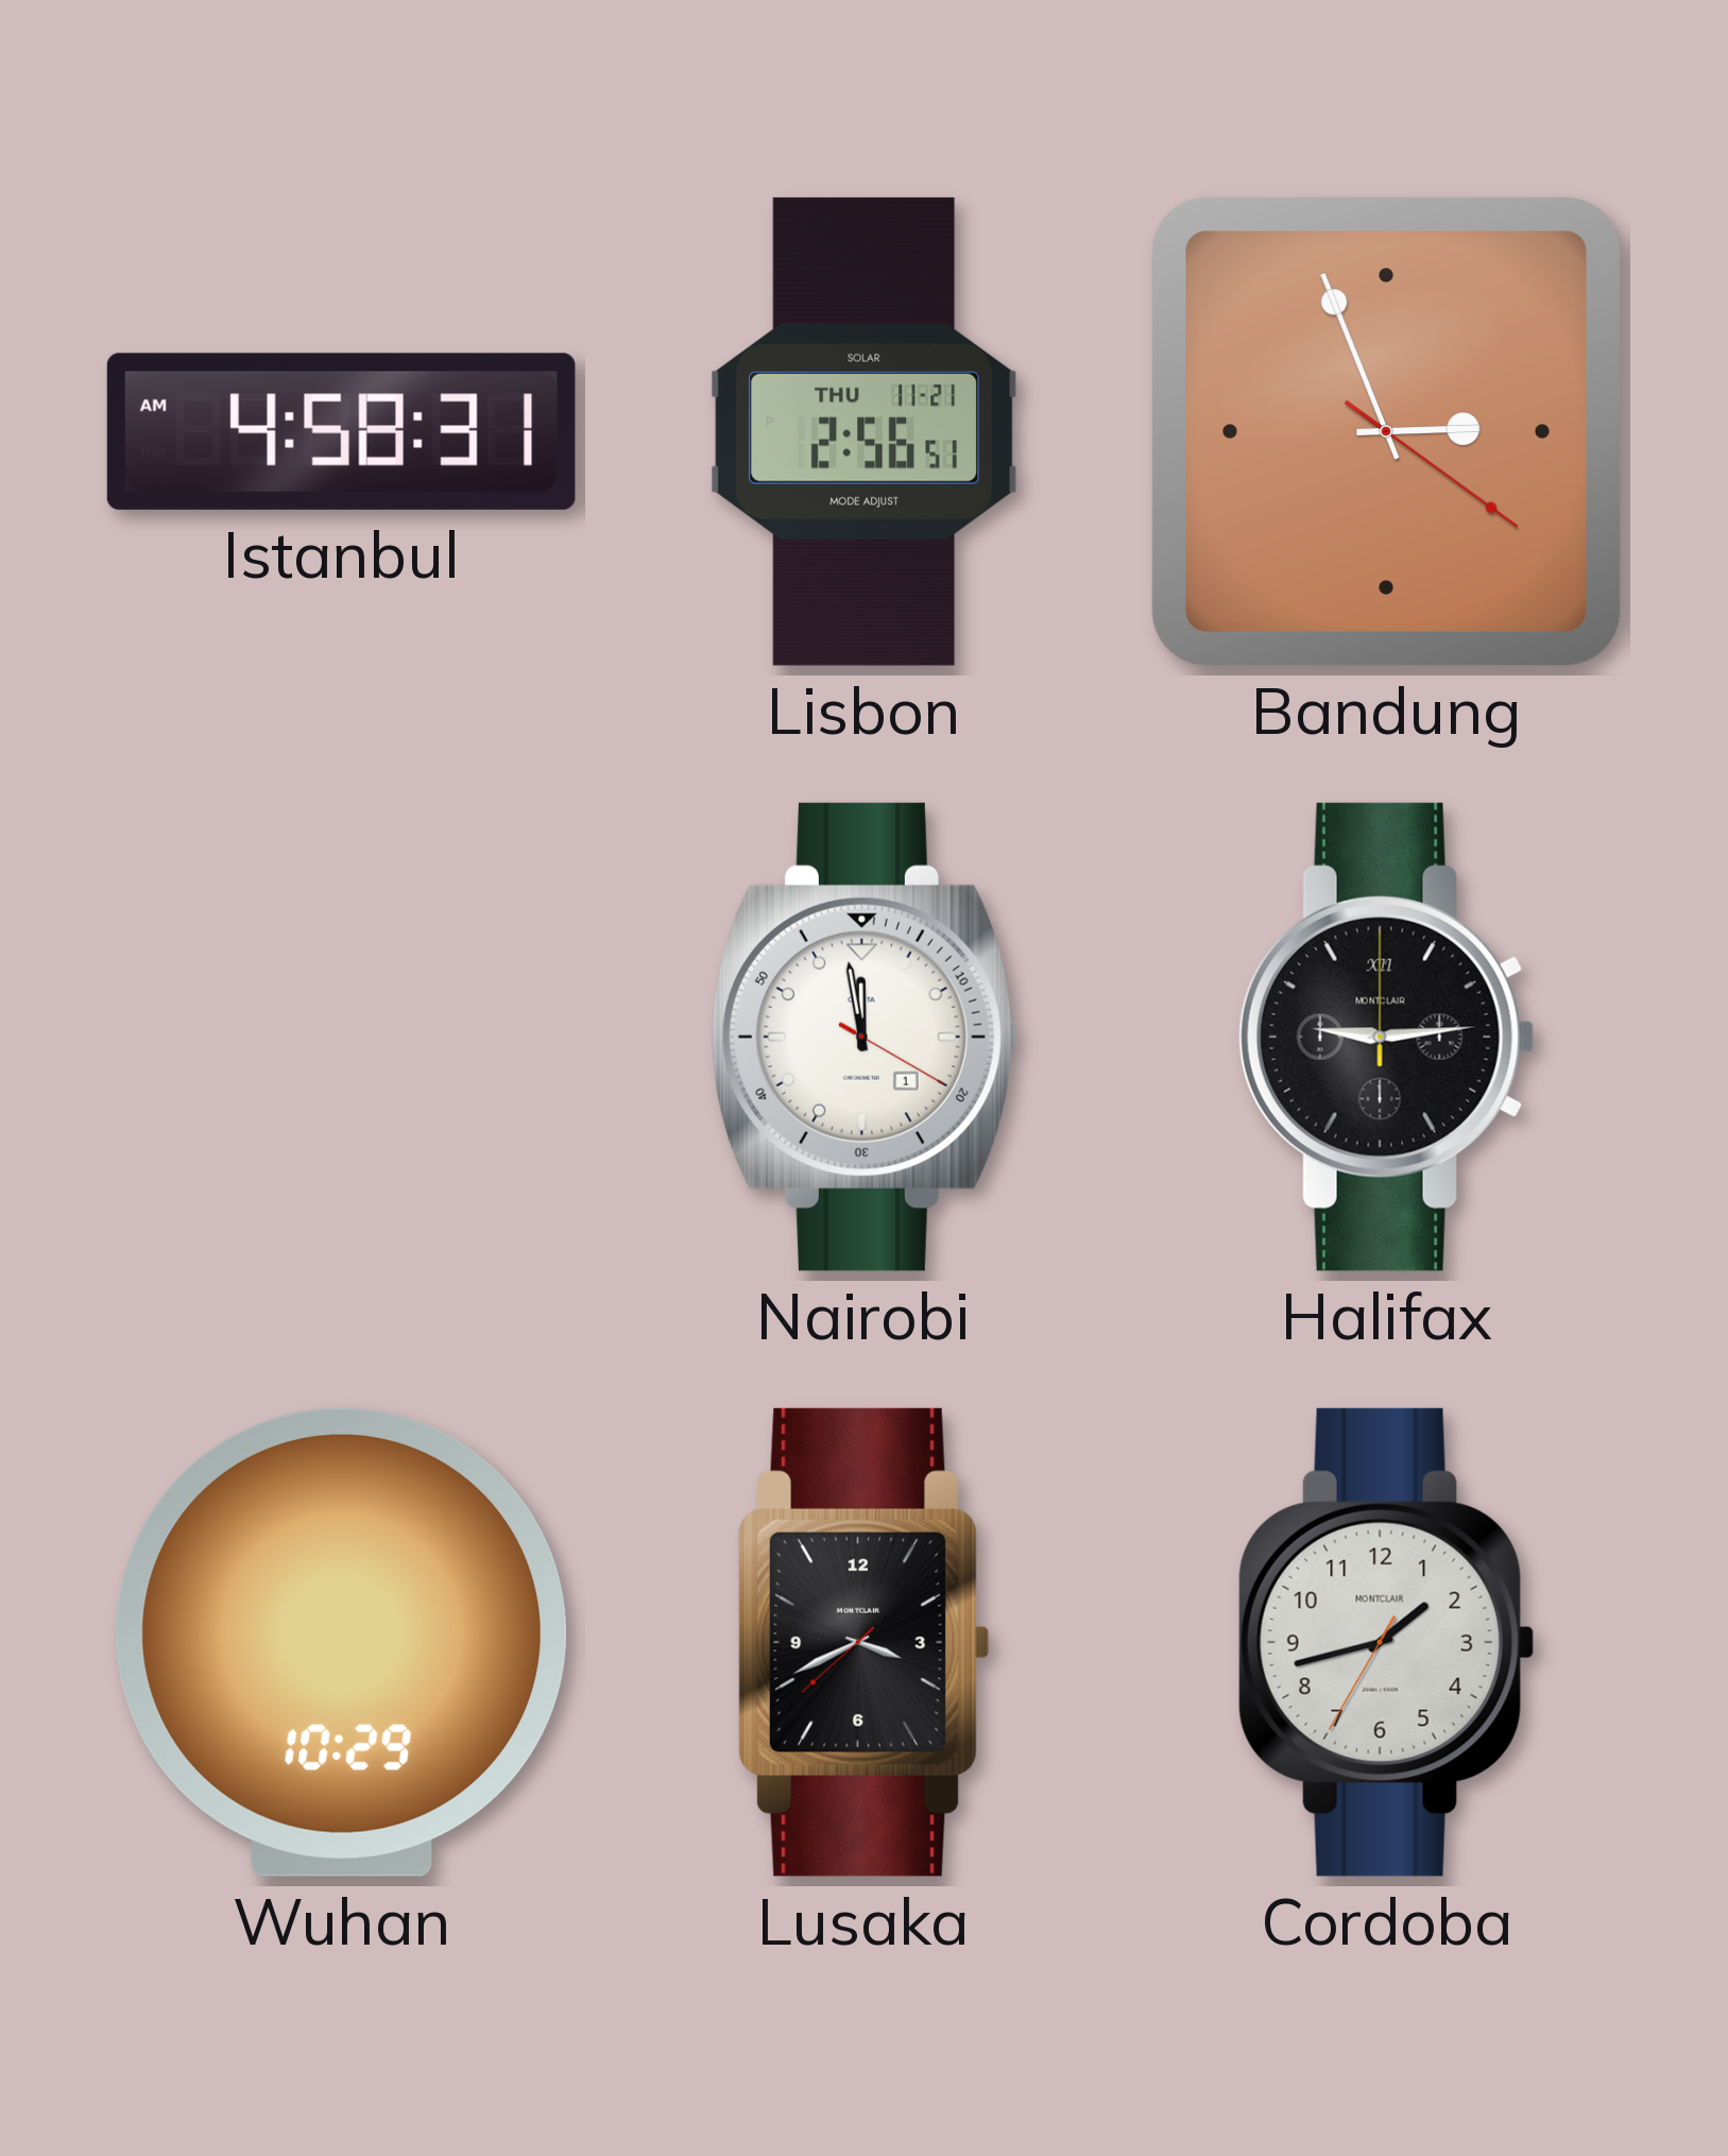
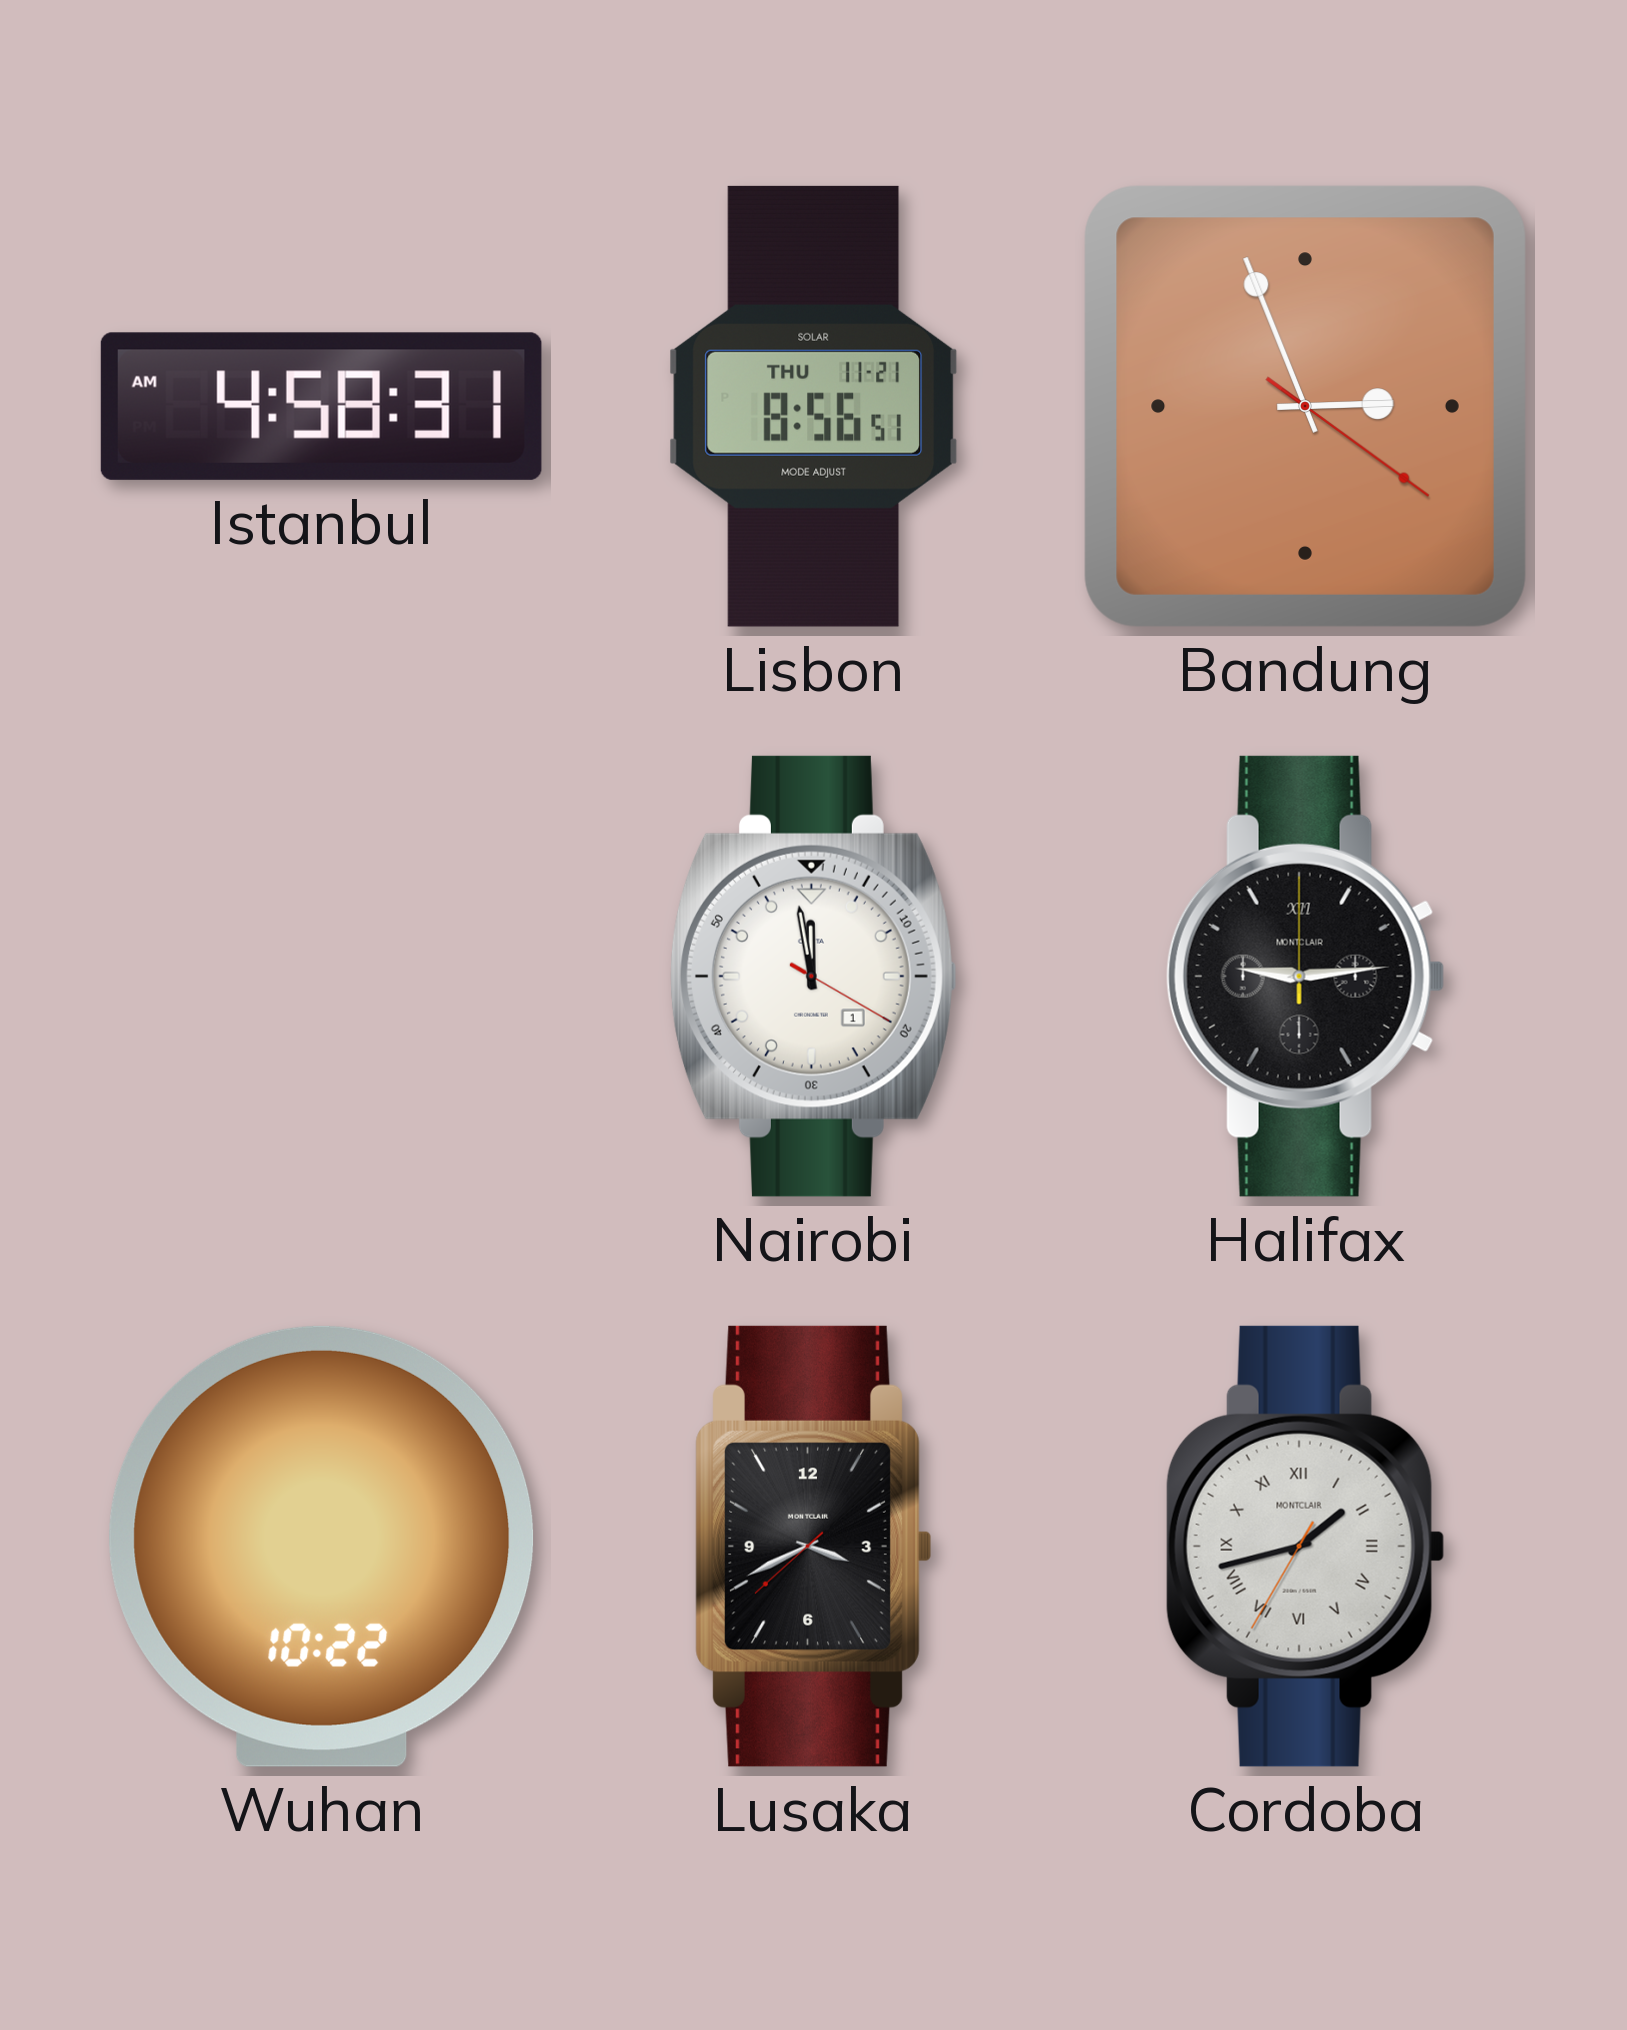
Lisbon: 2:56 -> 8:56 (813, 406)
Wuhan: 10:29 -> 10:22 (322, 1546)
Cordoba numerals: Arabic -> Roman (1305, 1546)
